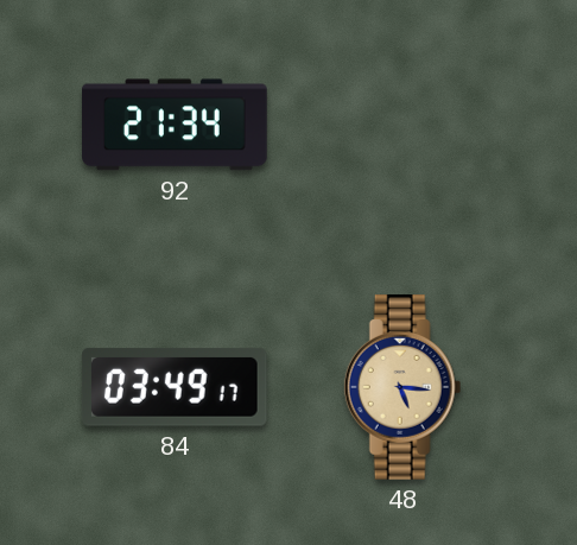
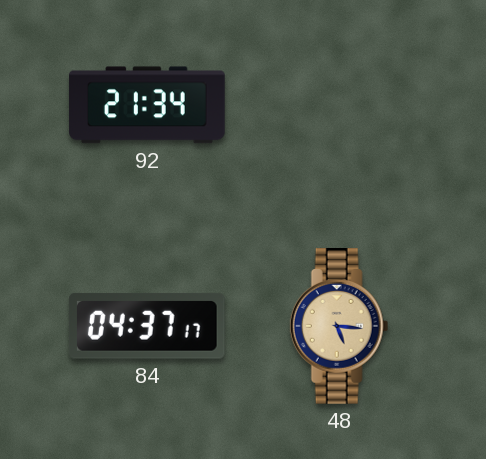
84: 03:49 -> 04:37 (147, 326)
